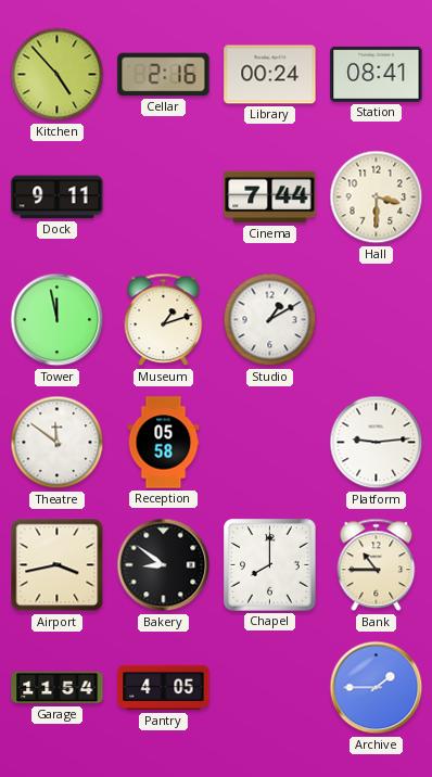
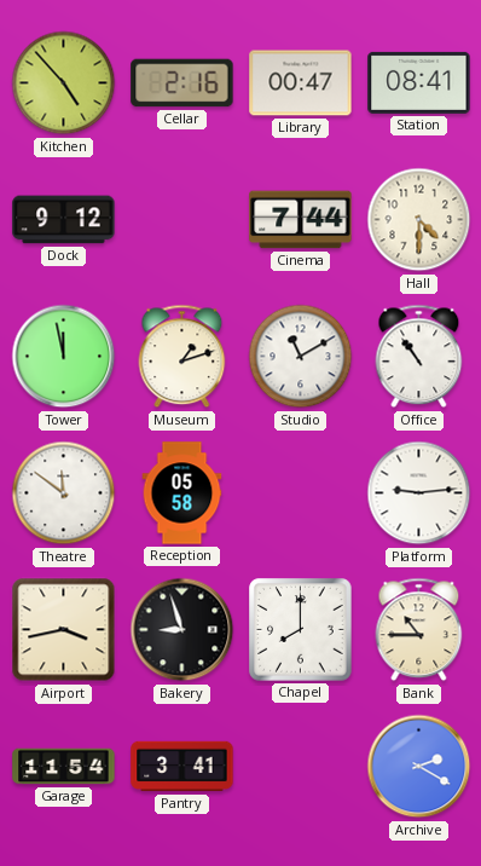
Library: 00:24 -> 00:47 (301, 83)
Dock: 9:11 -> 9:12 (64, 220)
Hall: 3:30 -> 4:30 (419, 220)
Studio: 1:10 -> 11:10 (301, 357)
Office: none -> 10:54 (419, 357)
Bakery: 8:51 -> 8:57 (182, 630)
Pantry: 4:05 -> 3:41 (182, 767)
Archive: 1:45 -> 2:20 (419, 767)
